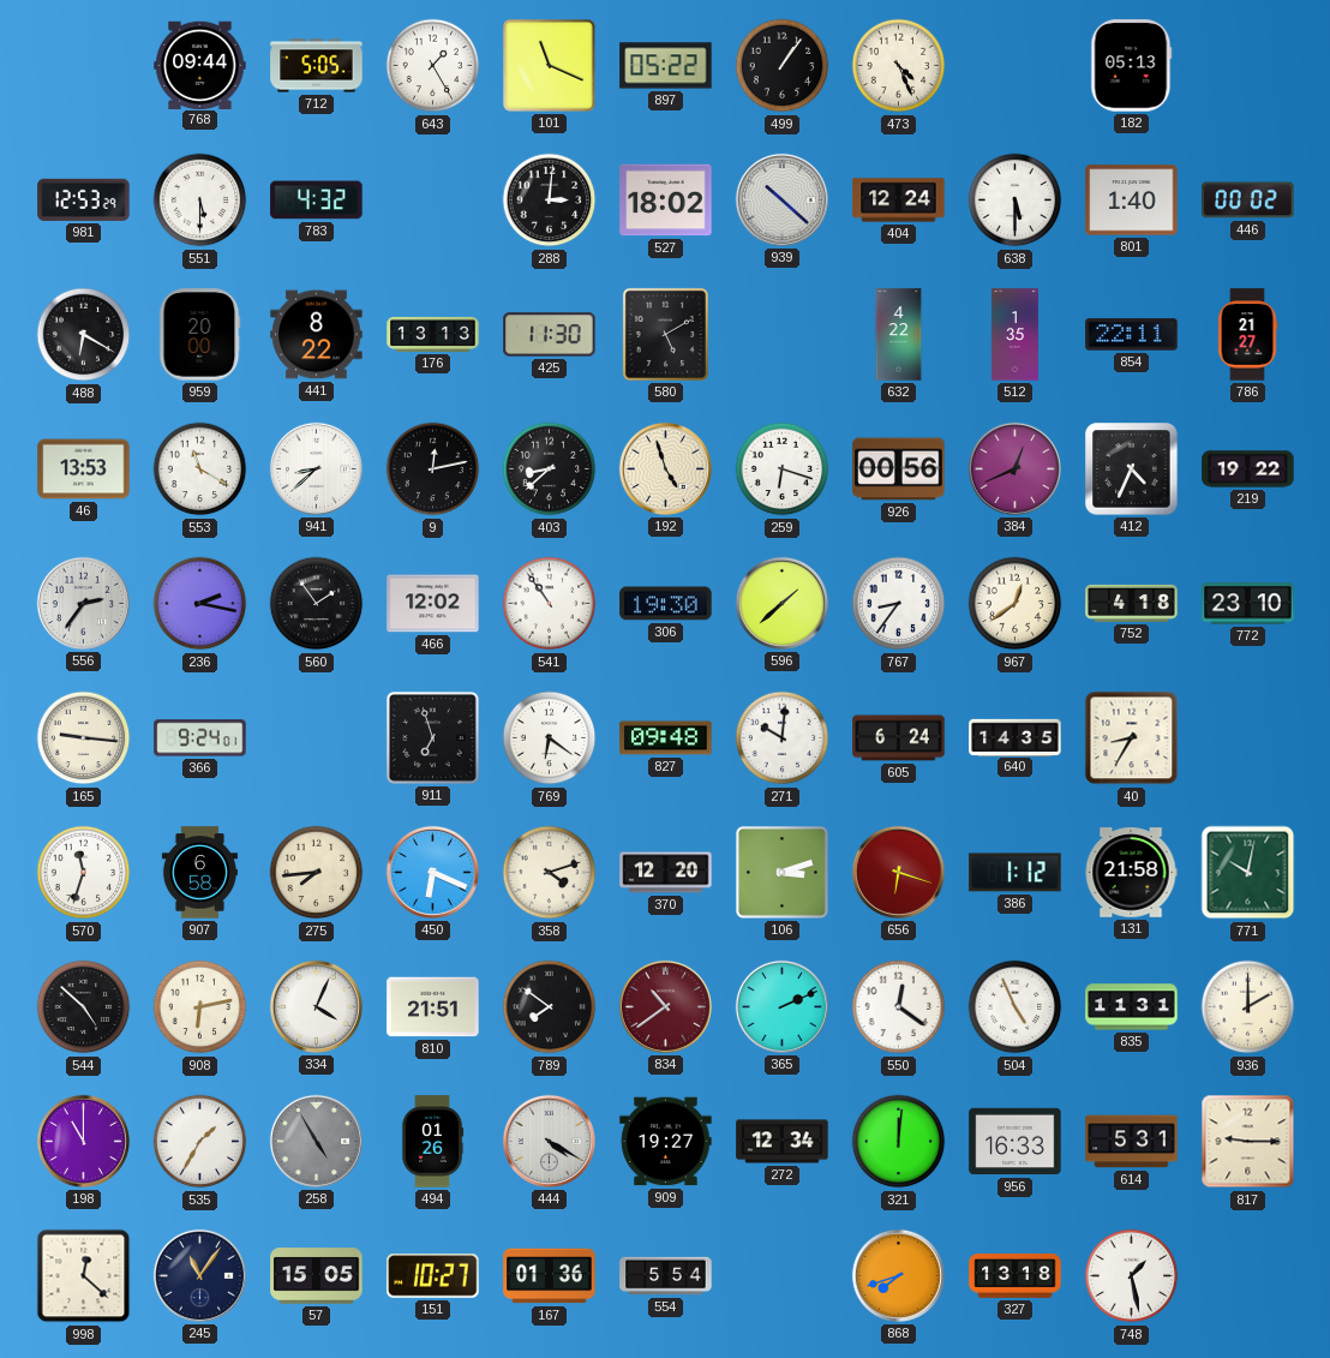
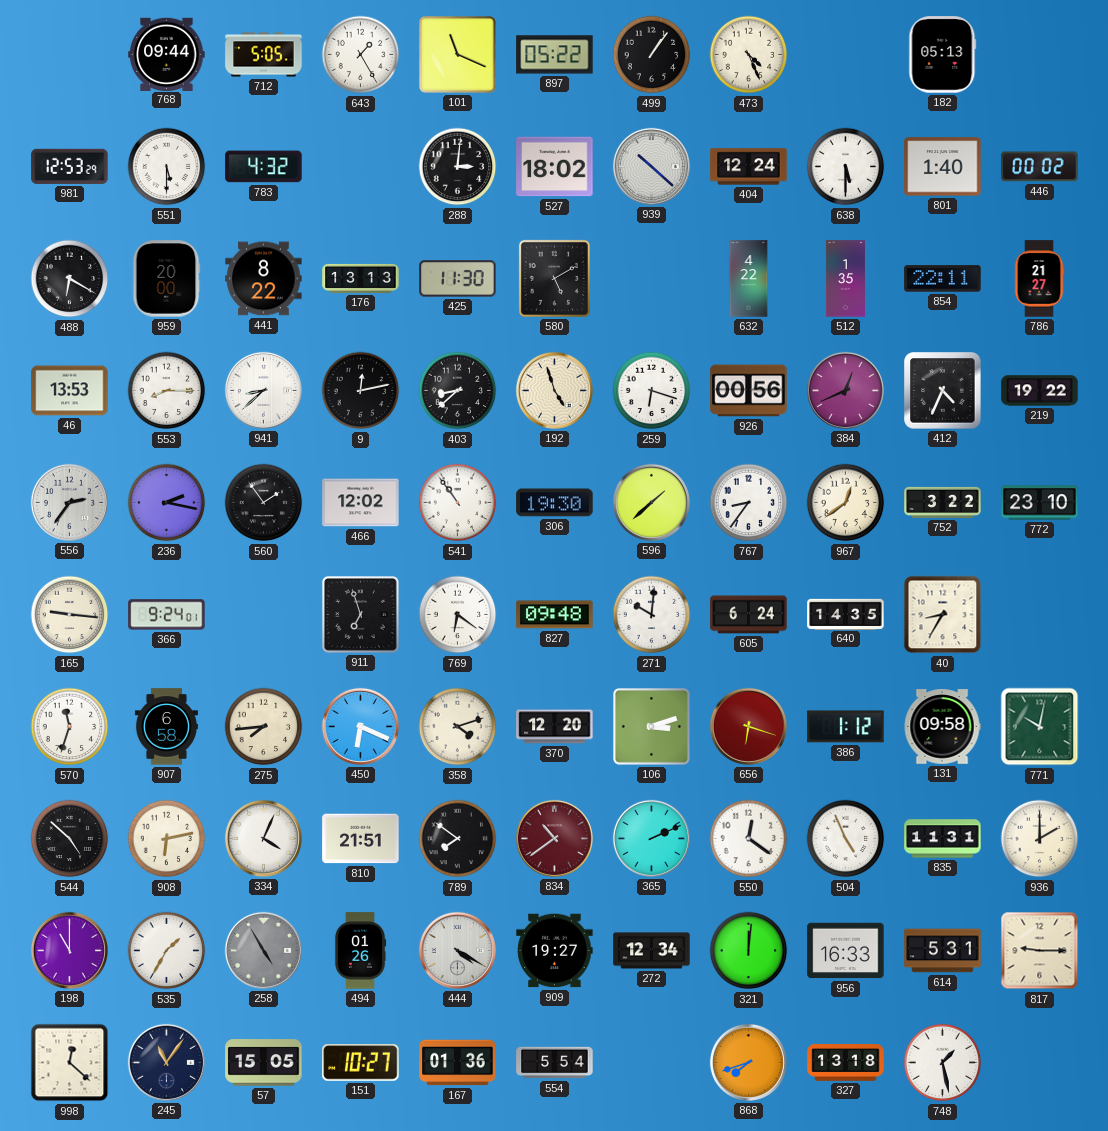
553: 11:20 -> 8:15 (167, 391)
752: 4:18 -> 3:22 (943, 502)
131: 21:58 -> 09:58 (942, 727)
